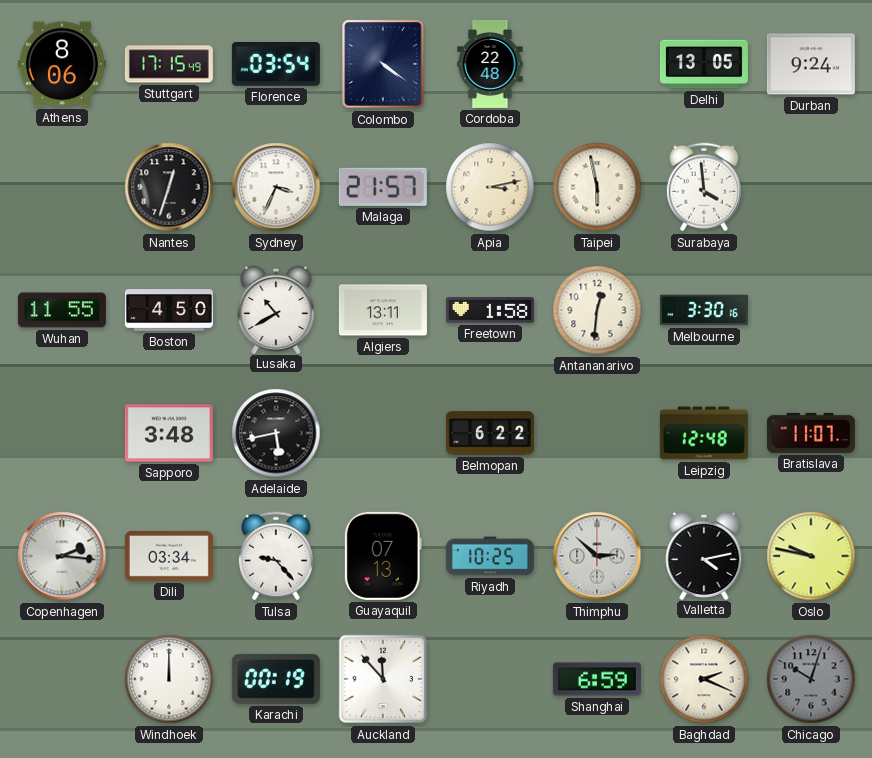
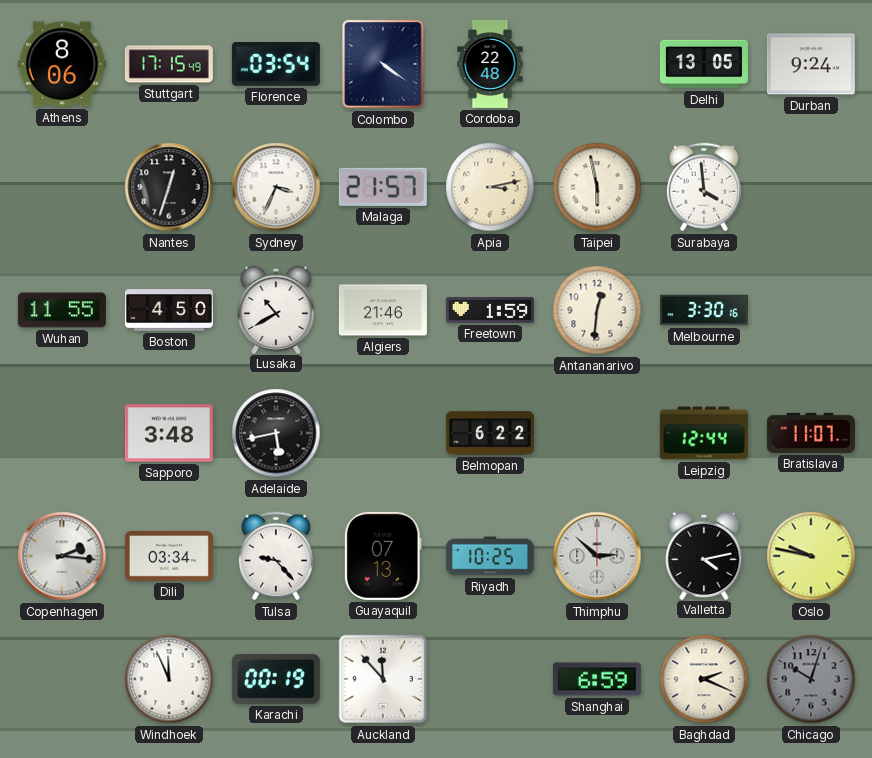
Algiers: 13:11 -> 21:46 (383, 310)
Freetown: 1:58 -> 1:59 (490, 310)
Leipzig: 12:48 -> 12:44 (704, 433)
Windhoek: 12:00 -> 11:56 (169, 679)
